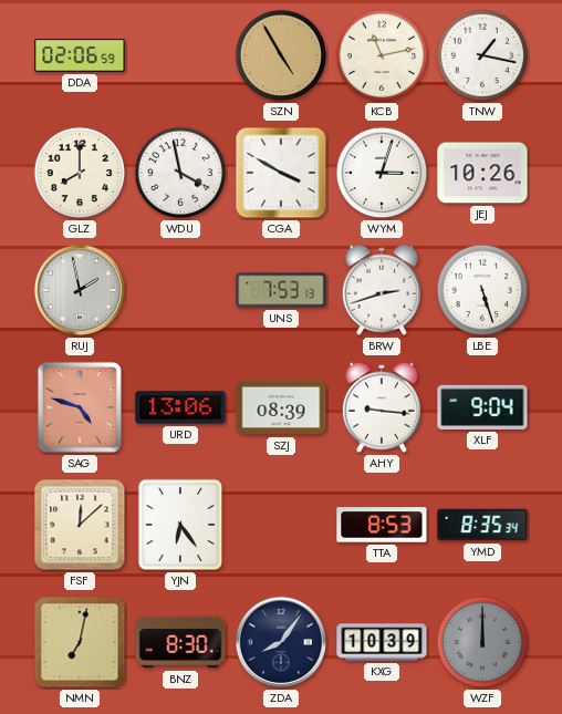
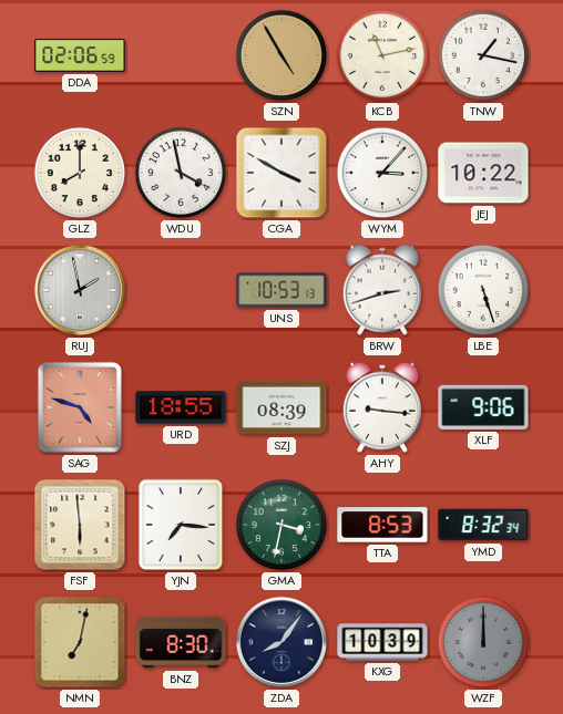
WYM: 3:03 -> 3:07 (382, 173)
JEJ: 10:26 -> 10:22 (483, 173)
UNS: 7:53 -> 10:53 (281, 290)
URD: 13:06 -> 18:55 (181, 407)
XLF: 9:04 -> 9:06 (483, 407)
FSF: 12:08 -> 5:59 (80, 525)
YJN: 6:24 -> 7:16 (181, 525)
GMA: none -> 3:32 (281, 525)
YMD: 8:35 -> 8:32 (483, 525)
